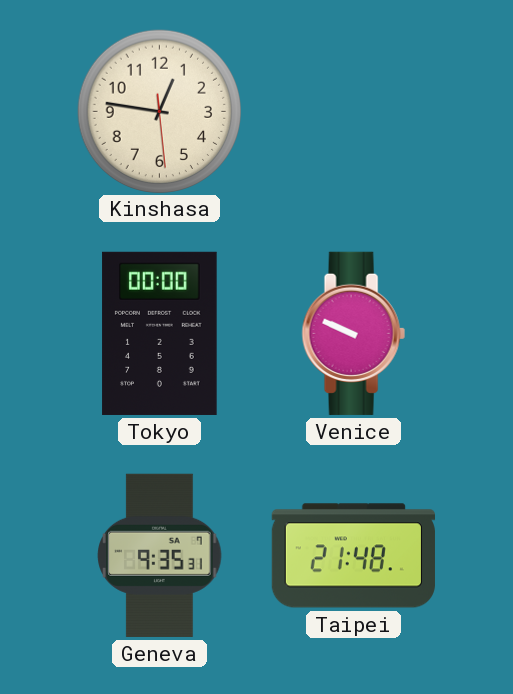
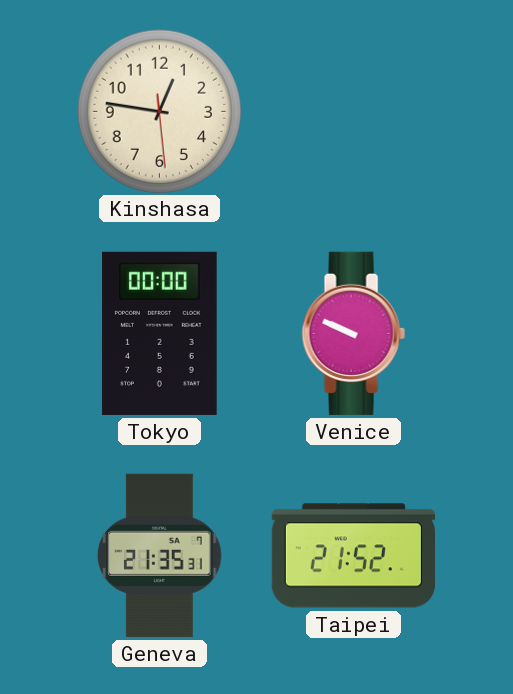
Geneva: 9:35 -> 21:35 (160, 555)
Taipei: 21:48 -> 21:52 (353, 556)
